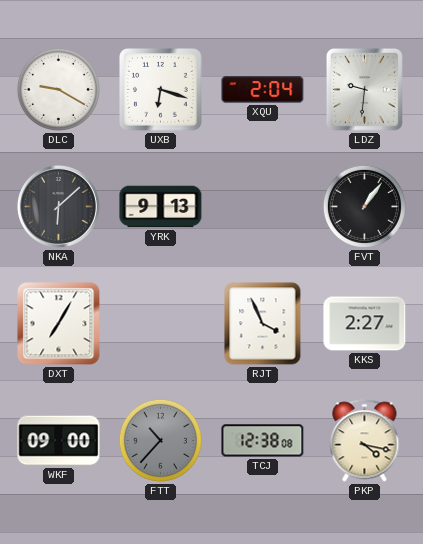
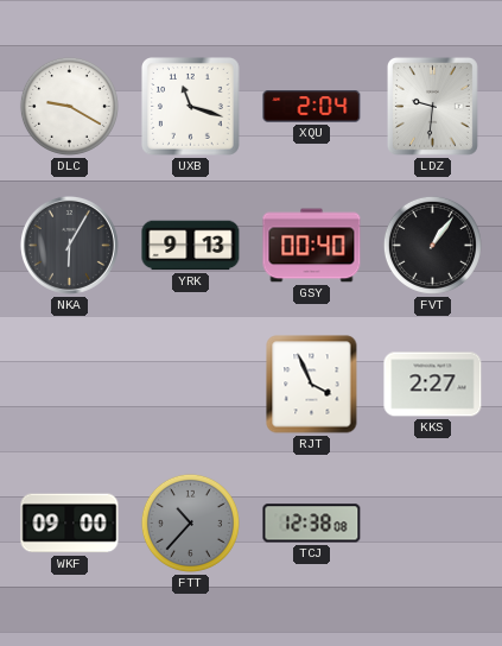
UXB: 6:18 -> 11:18 (191, 107)
NKA: 6:08 -> 6:05 (69, 245)
GSY: none -> 00:40 (312, 246)
DXT: 7:05 -> none (59, 324)
PKP: 4:17 -> none (365, 441)
